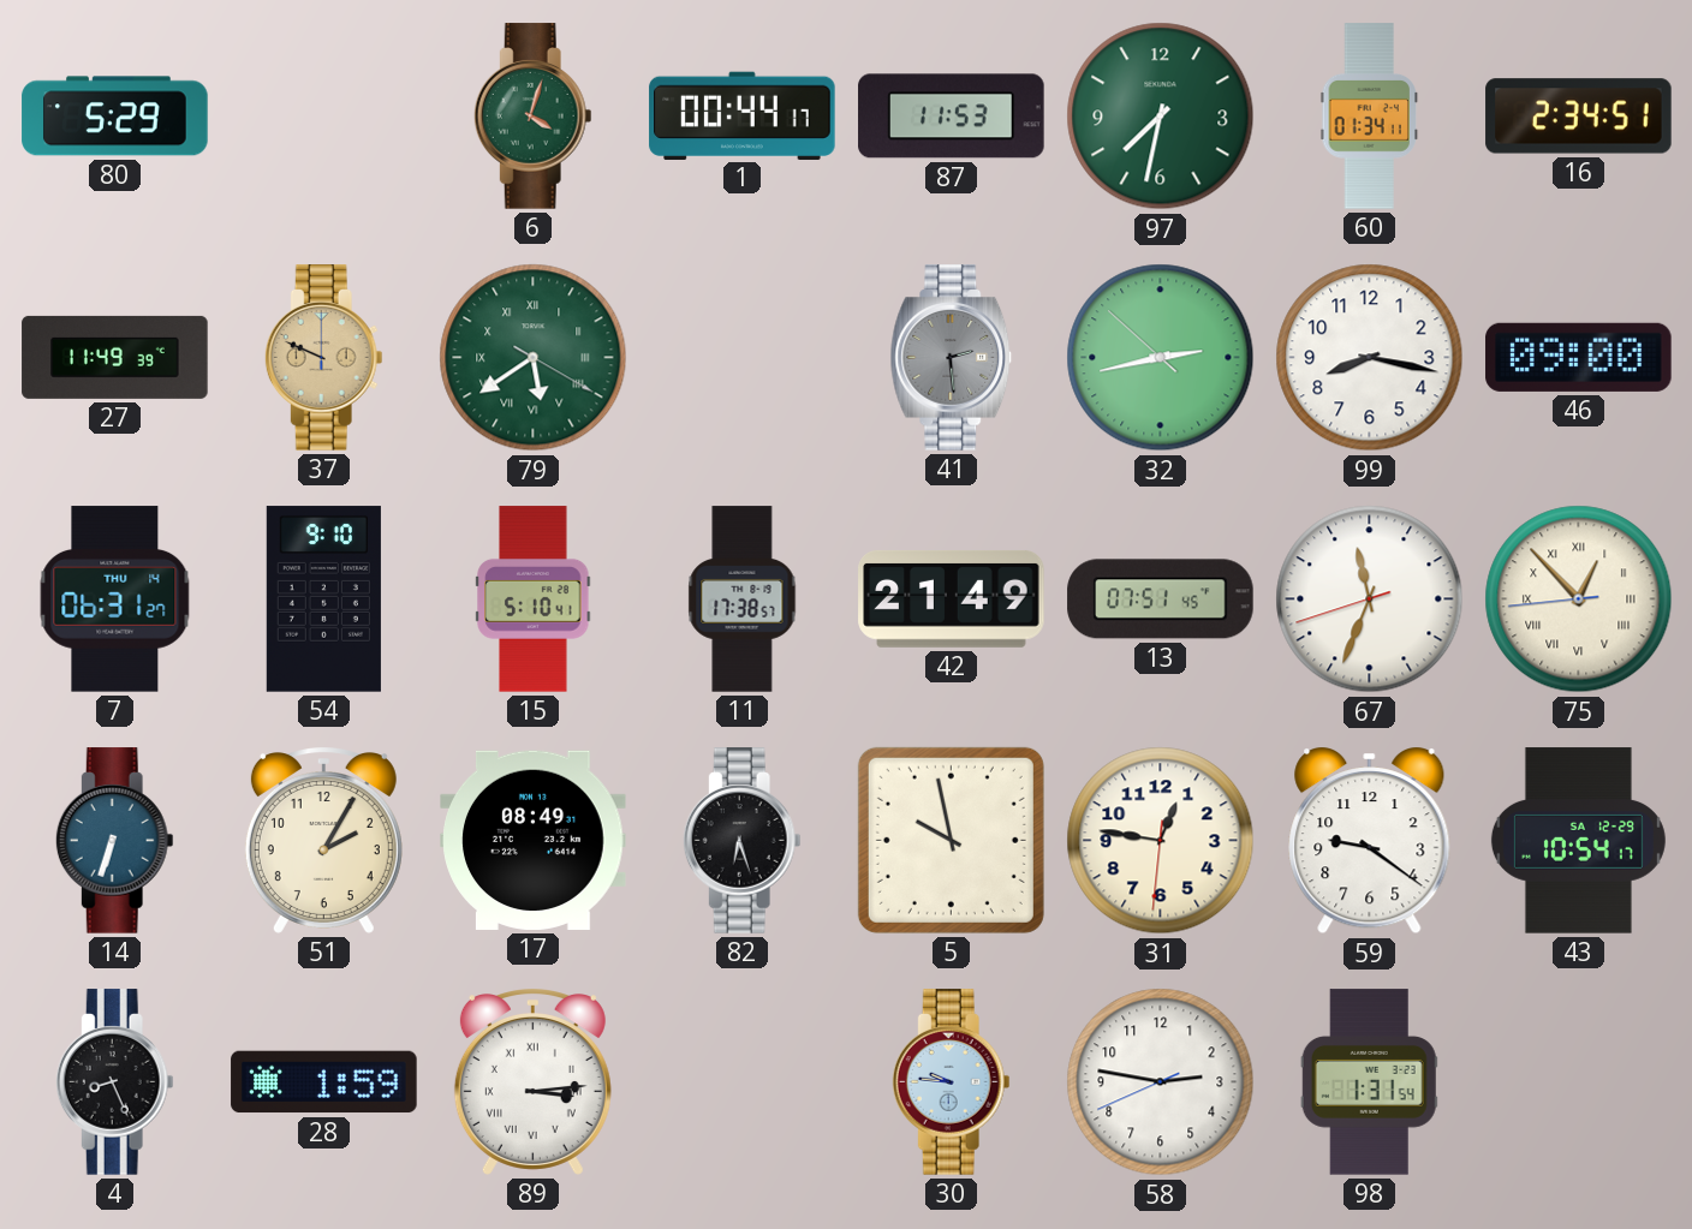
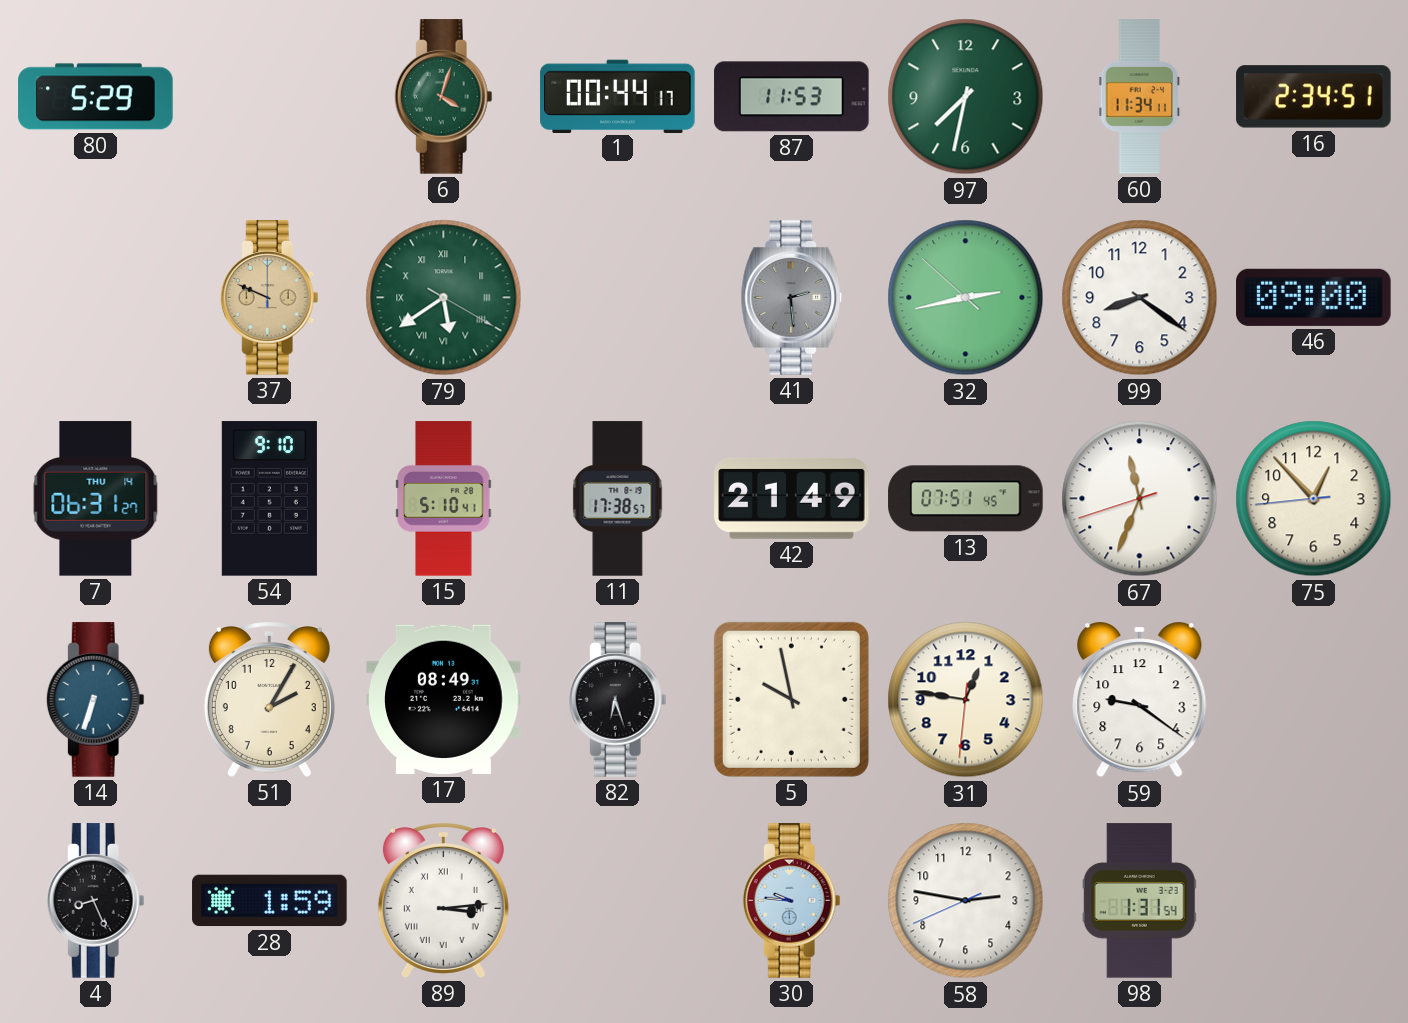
60: 01:34 -> 11:34 (1140, 97)
27: 11:49 -> none (115, 357)
99: 8:17 -> 8:21 (1140, 298)
75 numerals: Roman -> Arabic (1314, 499)
43: 10:54 -> none (1578, 841)
